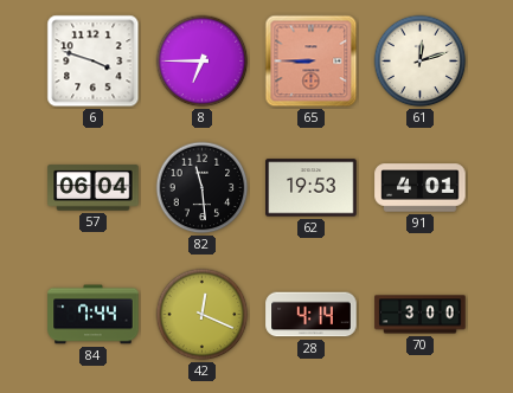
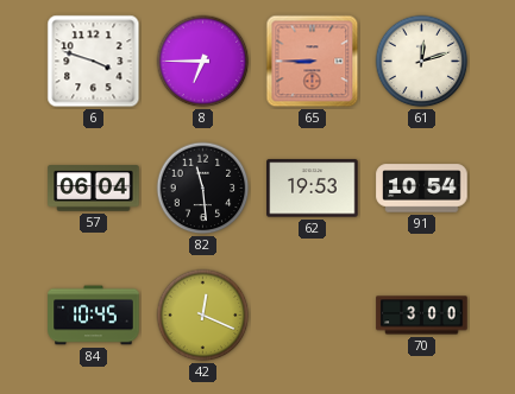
91: 4:01 -> 10:54 (422, 189)
84: 7:44 -> 10:45 (94, 316)
28: 4:14 -> none (312, 315)
